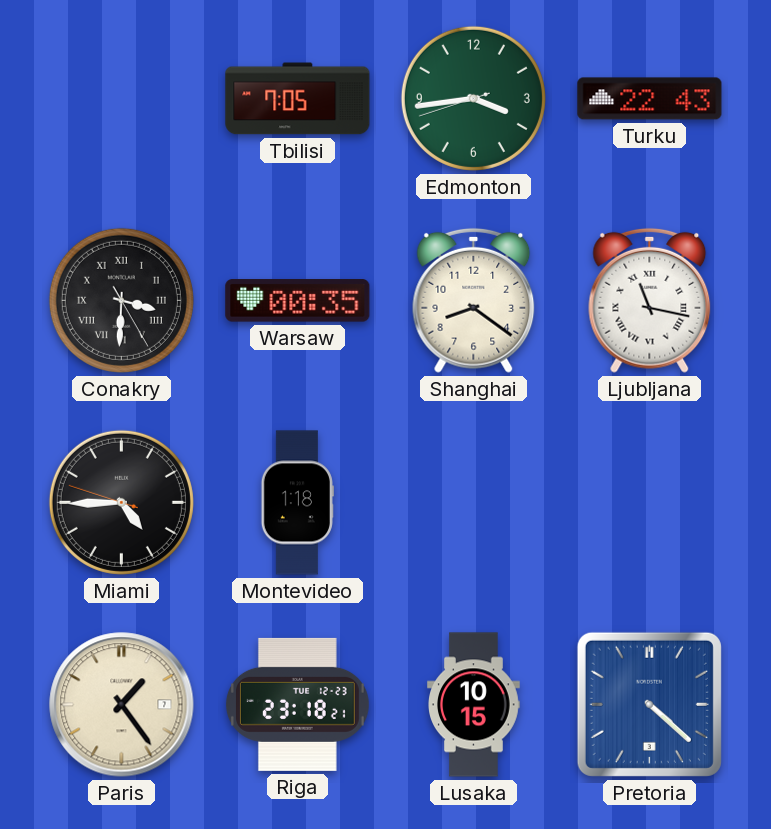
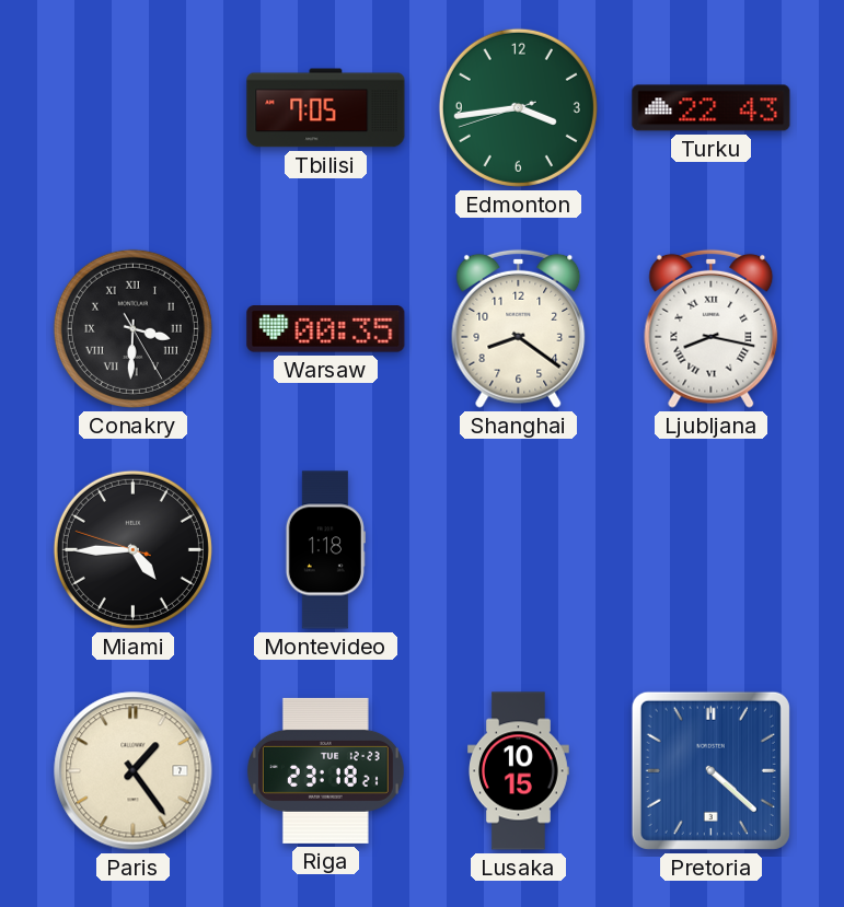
Ljubljana: 11:17 -> 8:17 (712, 328)
